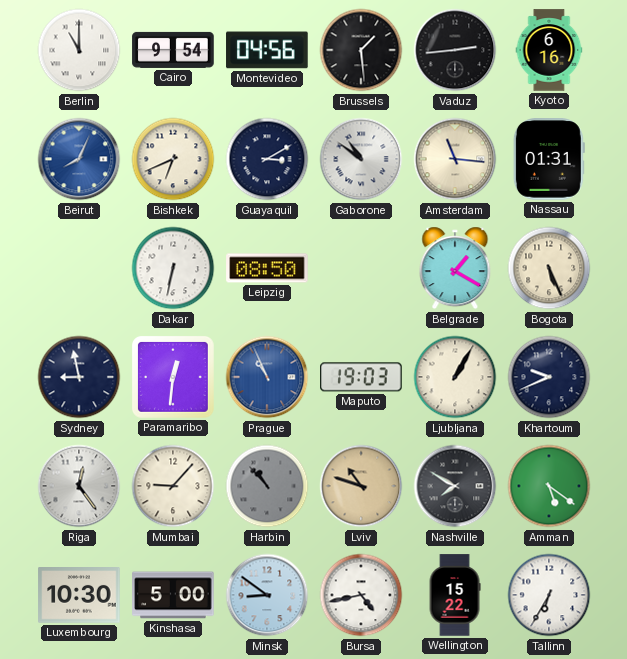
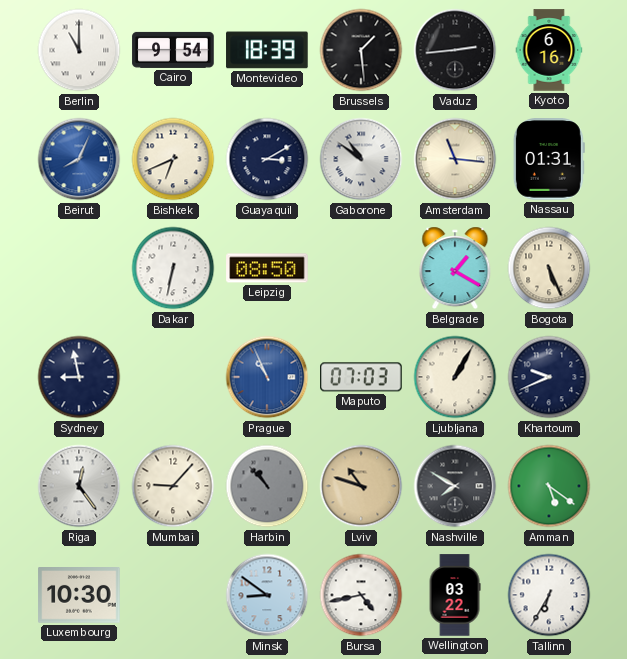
Montevideo: 04:56 -> 18:39 (267, 50)
Paramaribo: 12:31 -> none (173, 377)
Maputo: 19:03 -> 07:03 (361, 377)
Kinshasa: 5:00 -> none (173, 595)
Wellington: 15:22 -> 03:22 (455, 595)
